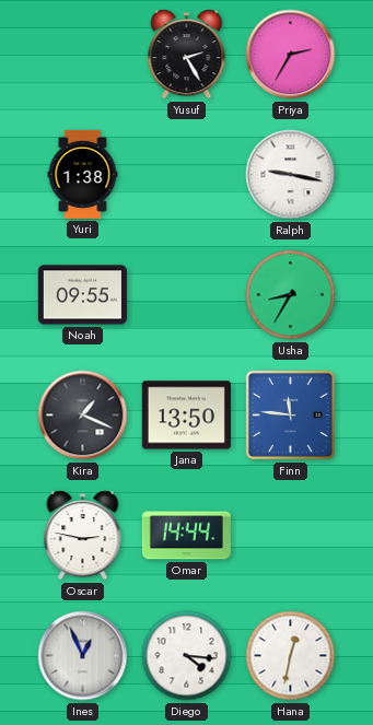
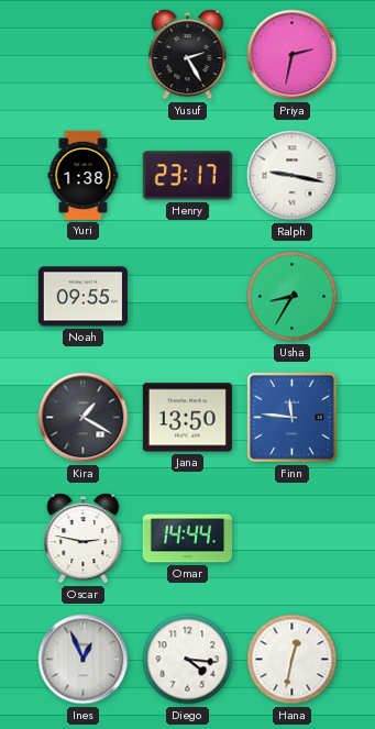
Priya: 2:35 -> 2:32 (293, 55)
Henry: none -> 23:17 (187, 176)
Kira: 1:19 -> 1:20 (84, 418)
